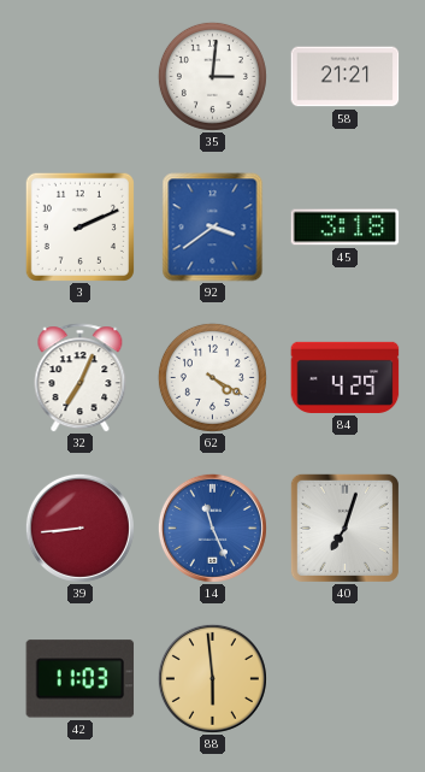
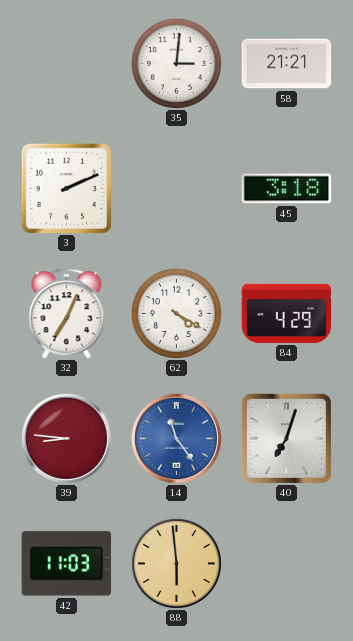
92: 3:39 -> none (213, 228)
39: 8:44 -> 8:46 (66, 438)
14: 11:26 -> 11:24 (176, 438)
